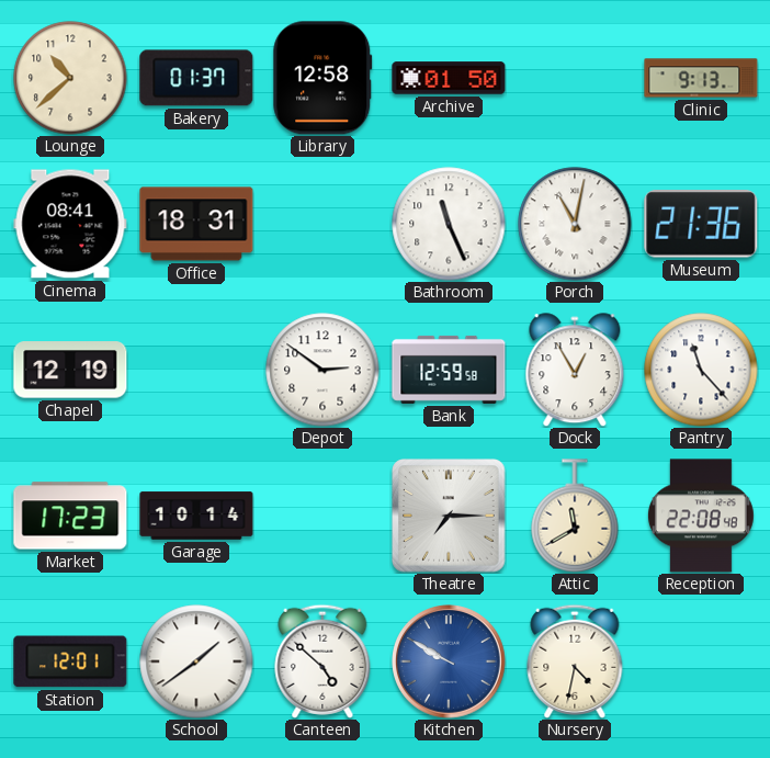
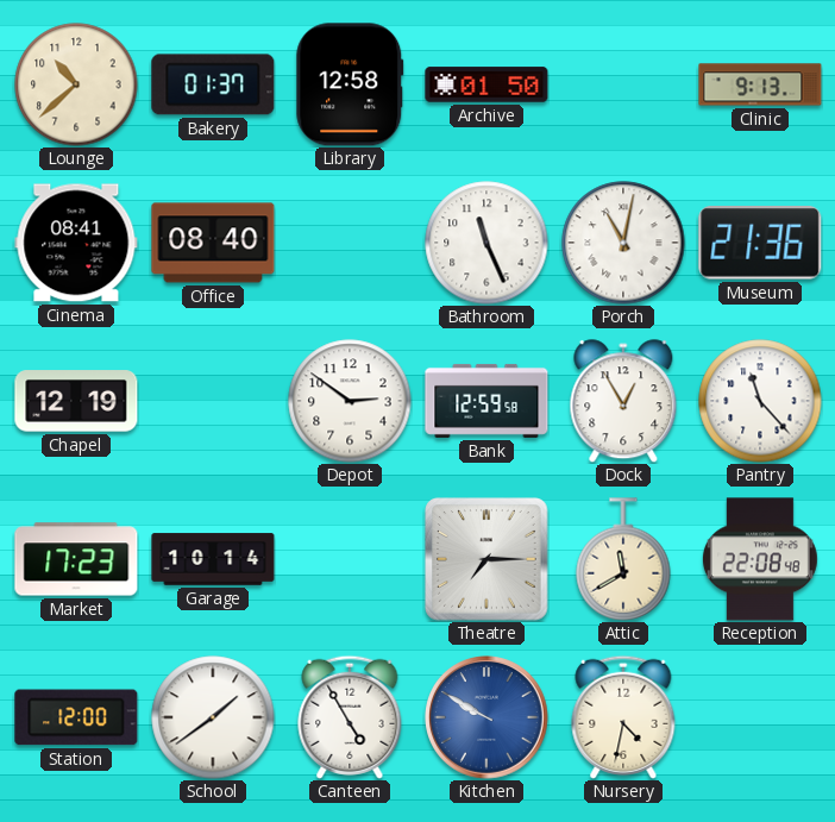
Office: 18:31 -> 08:40 (213, 243)
Station: 12:01 -> 12:00 (76, 717)
Canteen: 4:52 -> 4:55 (350, 717)
